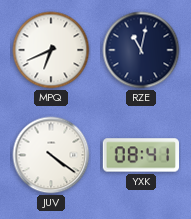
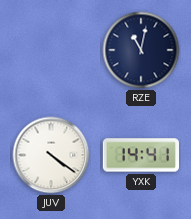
MPQ: 6:41 -> none (51, 50)
YXK: 08:41 -> 14:41 (140, 155)
